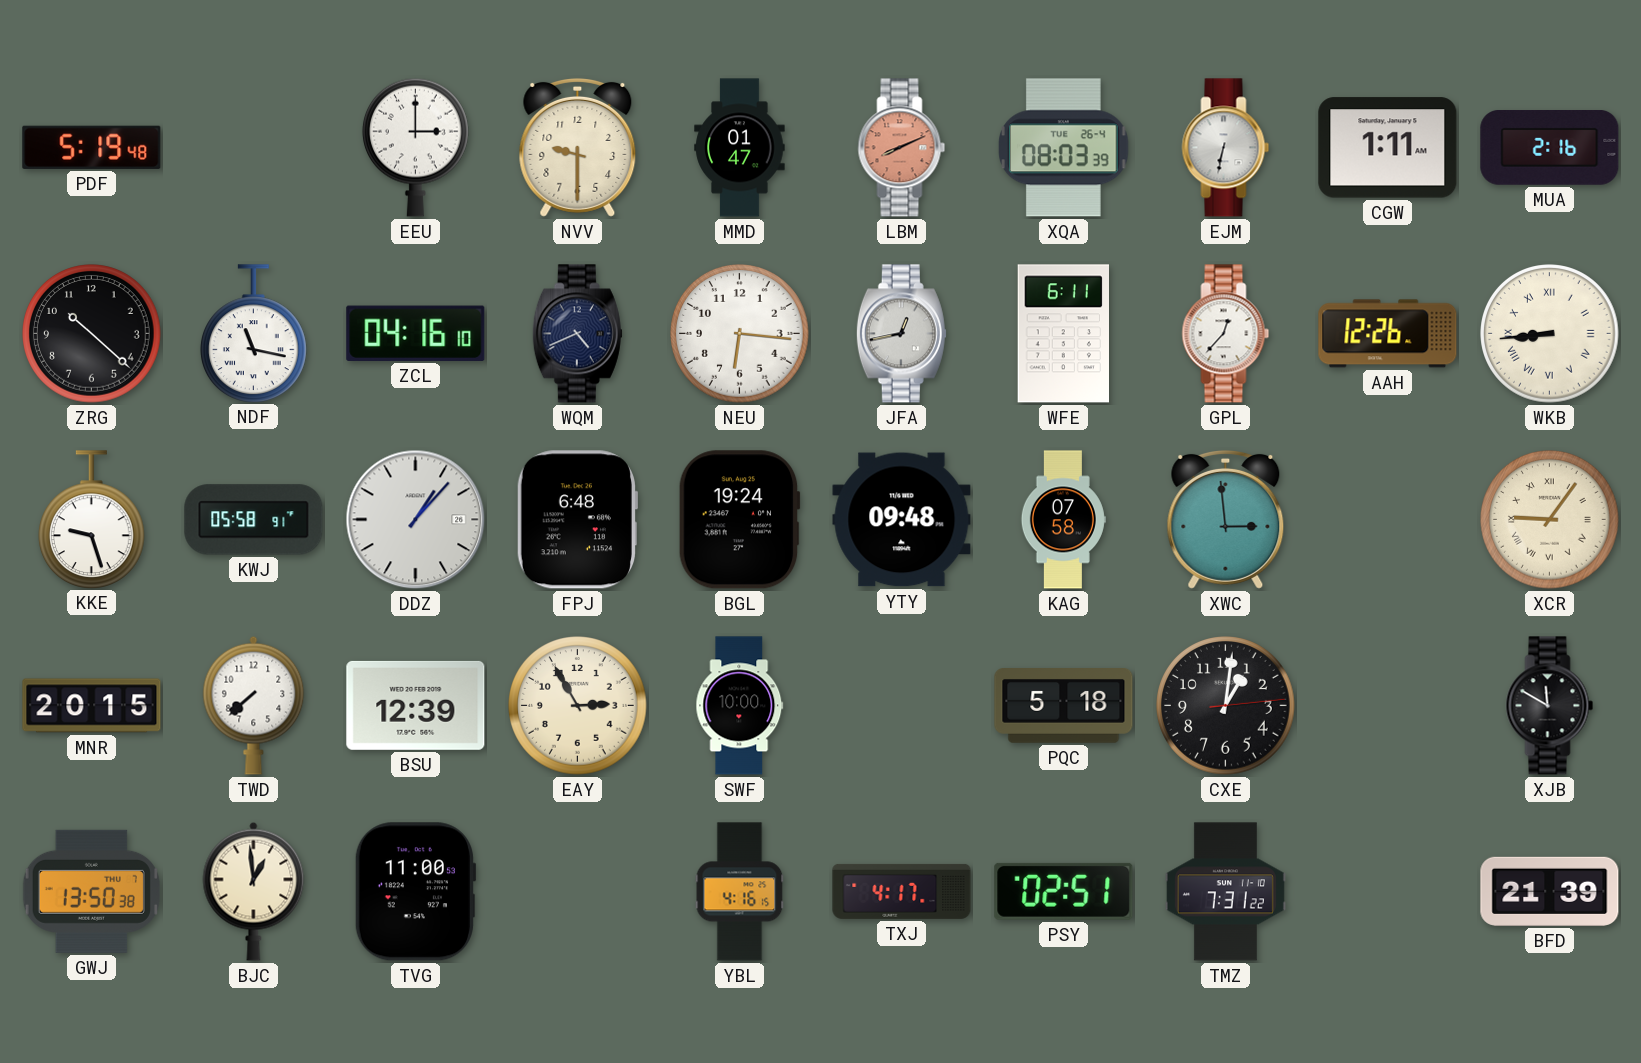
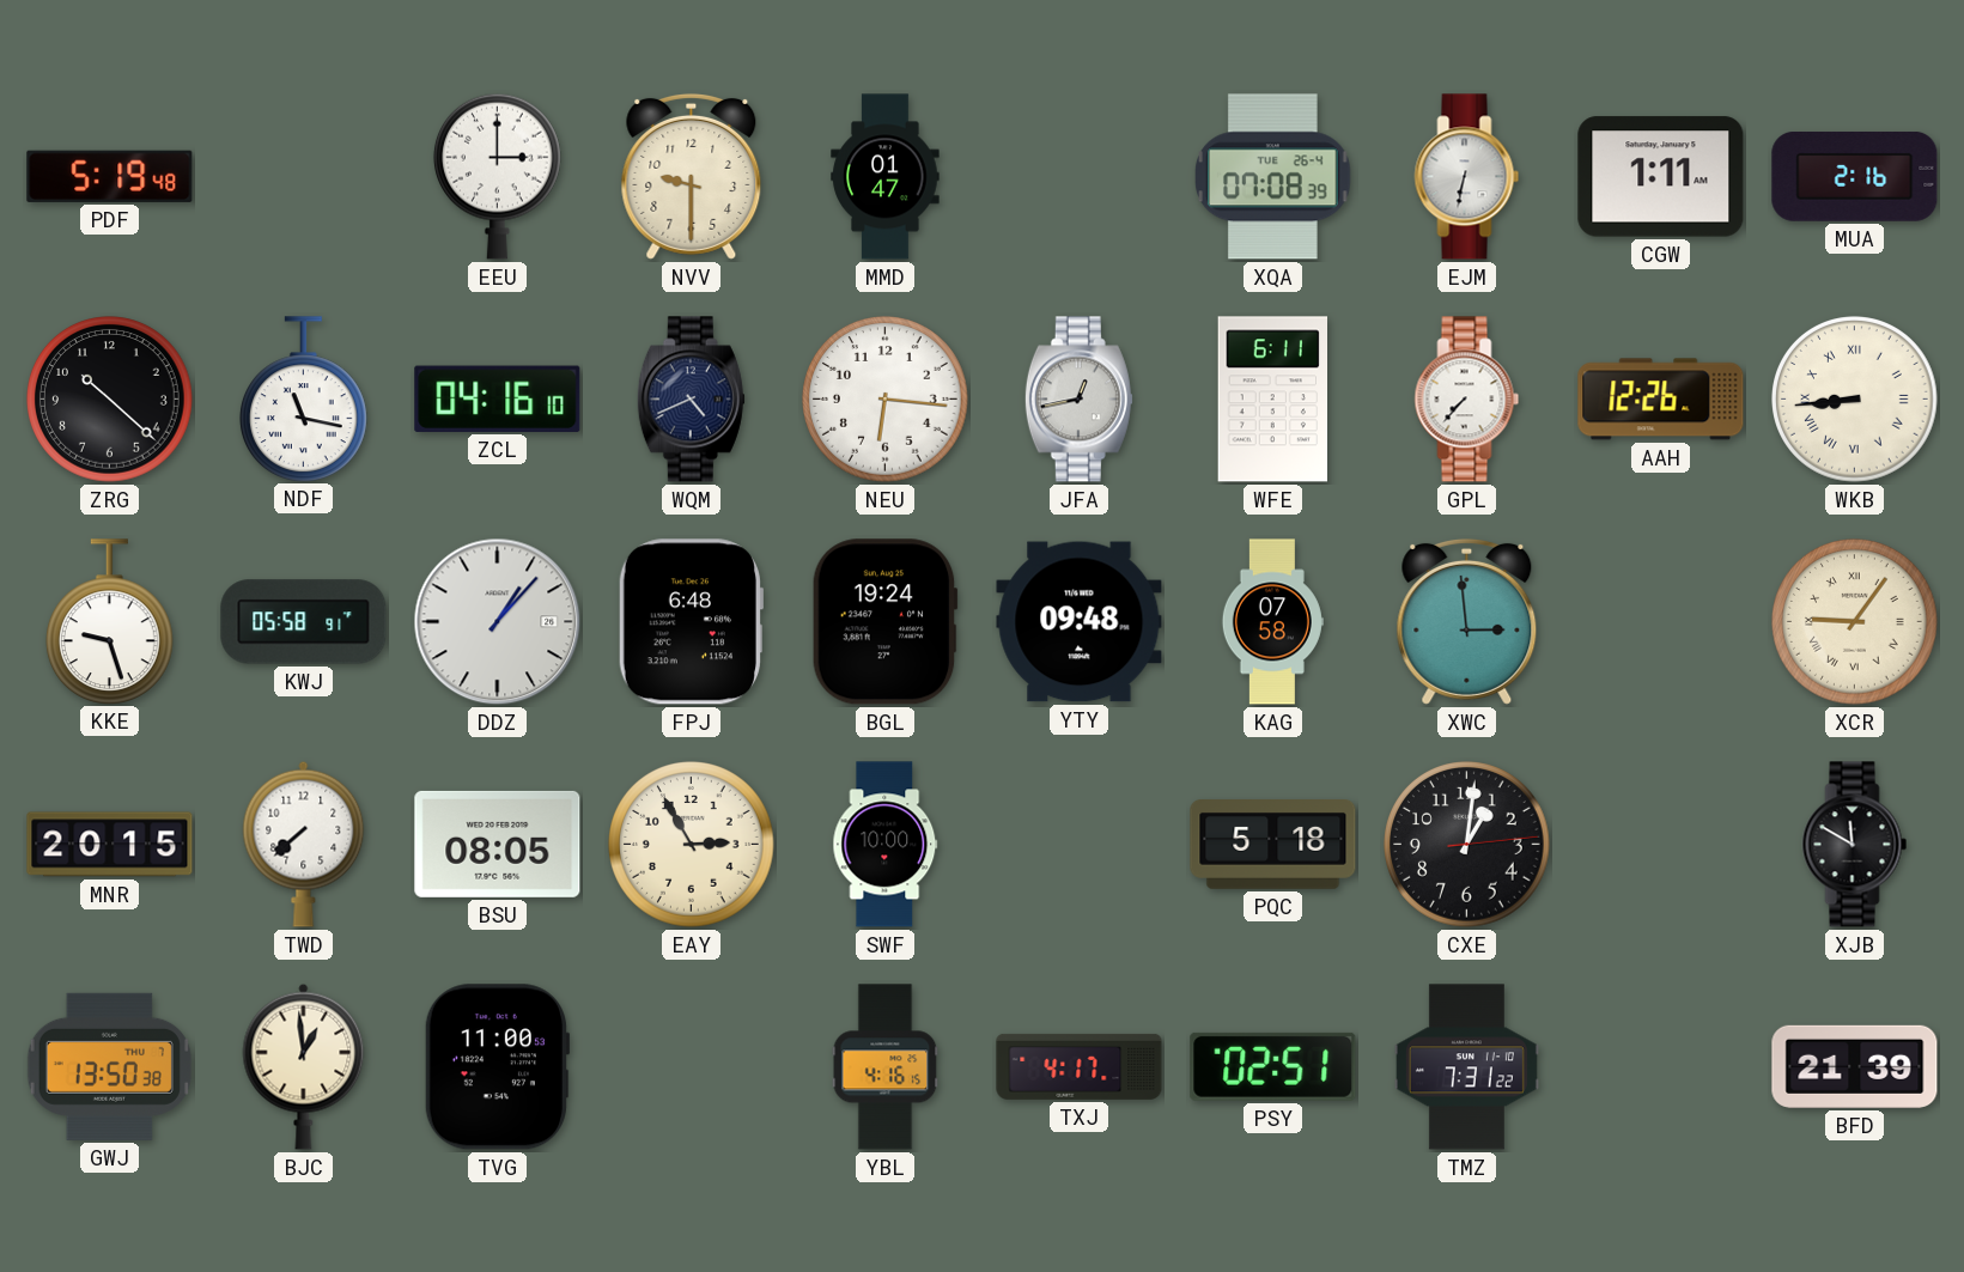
LBM: 8:11 -> none (902, 148)
XQA: 08:03 -> 07:08 (1273, 177)
GPL: 12:37 -> 7:37 (1467, 400)
BSU: 12:39 -> 08:05 (498, 844)
